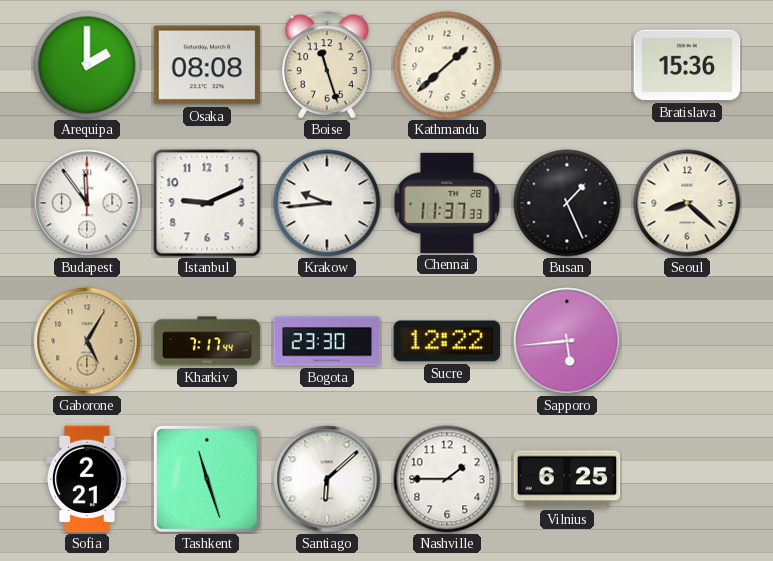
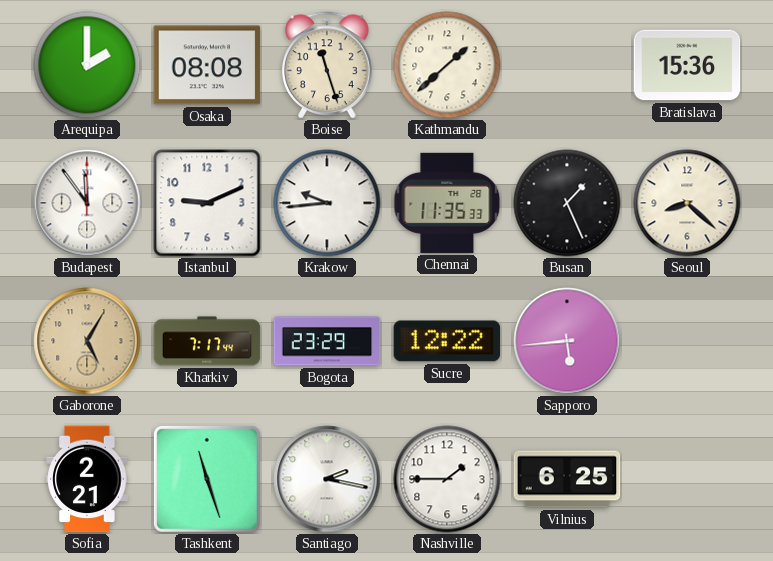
Chennai: 11:37 -> 11:35 (447, 203)
Bogota: 23:30 -> 23:29 (327, 341)
Santiago: 6:08 -> 2:17 (327, 479)
